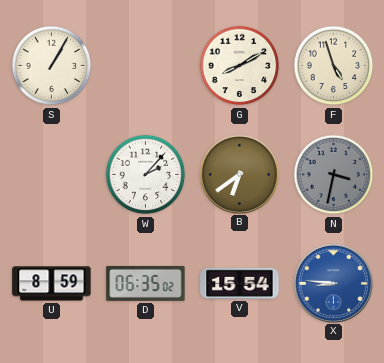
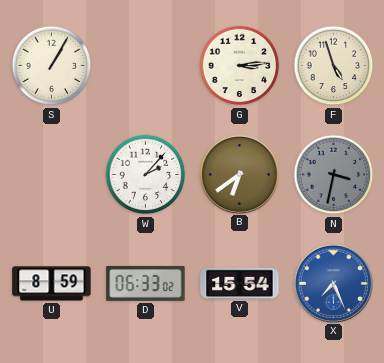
G: 8:10 -> 3:14 (240, 66)
D: 06:35 -> 06:33 (146, 283)
X: 8:46 -> 7:26 (333, 283)
